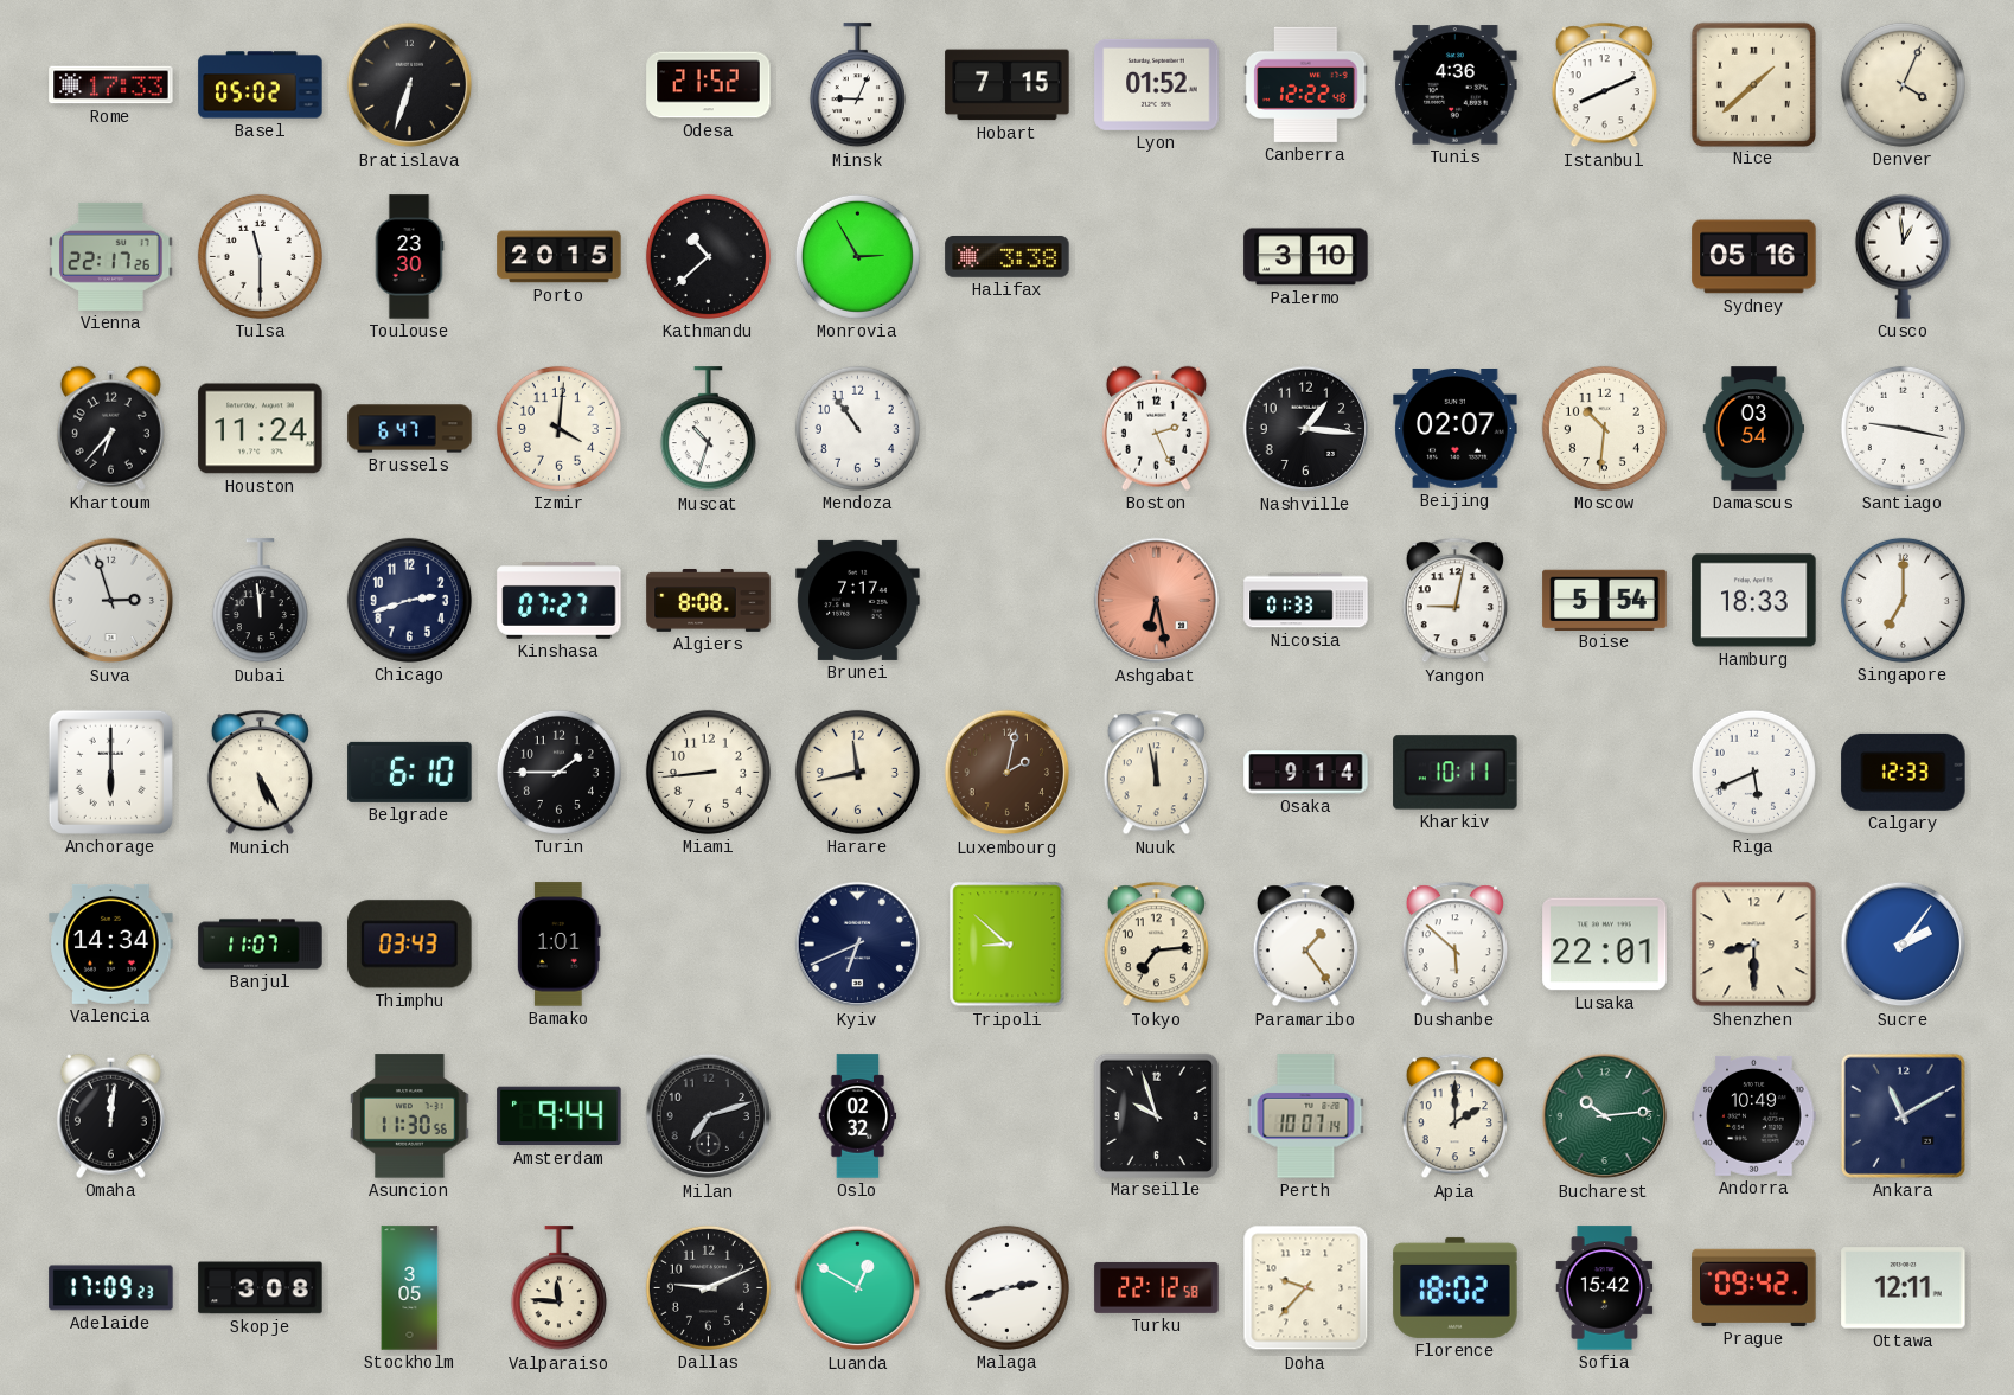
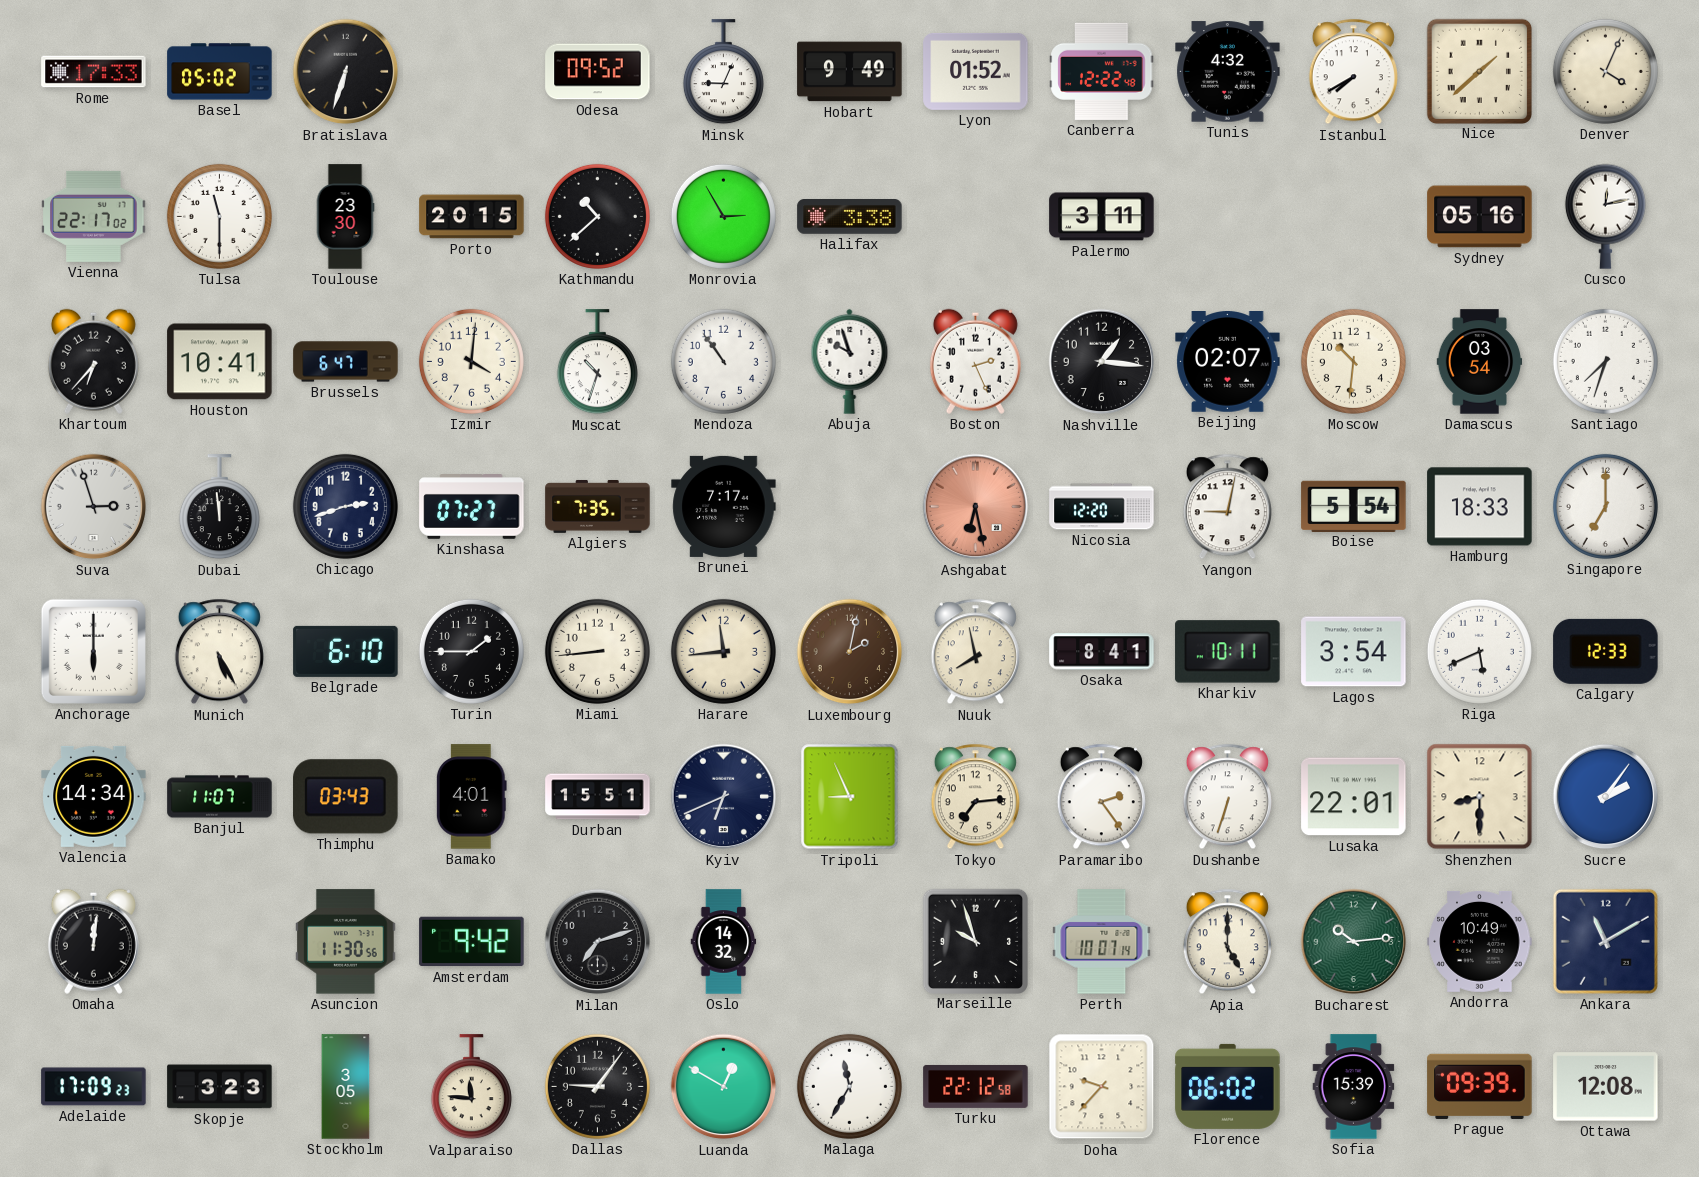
Odesa: 21:52 -> 09:52 (598, 72)
Hobart: 7:15 -> 9:49 (850, 72)
Tunis: 4:36 -> 4:32 (1228, 72)
Istanbul: 8:11 -> 7:40 (1353, 72)
Vienna: 22:17:26 -> 22:17:02 (94, 216)
Palermo: 3:10 -> 3:11 (1102, 217)
Cusco: 12:59 -> 12:13 (1605, 216)
Houston: 11:24 -> 10:41 (220, 362)
Abuja: none -> 9:57 (850, 361)
Santiago: 9:17 -> 7:33 (1605, 361)
Algiers: 8:08 -> 7:35 (598, 506)
Nicosia: 01:33 -> 12:20 (1102, 507)
Harare: 11:43 -> 11:44 (723, 651)
Nuuk: 11:58 -> 7:58 (975, 652)
Osaka: 9:14 -> 8:41 (1102, 652)
Lagos: none -> 3:54 (1354, 652)
Bamako: 1:01 -> 4:01 (471, 797)
Durban: none -> 15:51 (598, 797)
Tripoli: 8:52 -> 8:56 (850, 797)
Paramaribo: 1:24 -> 2:24 (1101, 797)
Dushanbe: 5:52 -> 6:33 (1227, 797)
Amsterdam: 9:44 -> 9:42 (472, 942)
Oslo: 02:32 -> 14:32 (724, 942)
Apia: 2:00 -> 5:00 (1227, 942)
Skopje: 3:08 -> 3:23 (220, 1087)
Dallas: 9:11 -> 9:06 (597, 1086)
Malaga: 2:42 -> 11:35 (849, 1086)
Florence: 18:02 -> 06:02 (1228, 1086)
Sofia: 15:42 -> 15:39 (1354, 1087)
Prague: 09:42 -> 09:39 (1480, 1086)
Ottawa: 12:11 -> 12:08 (1606, 1087)
